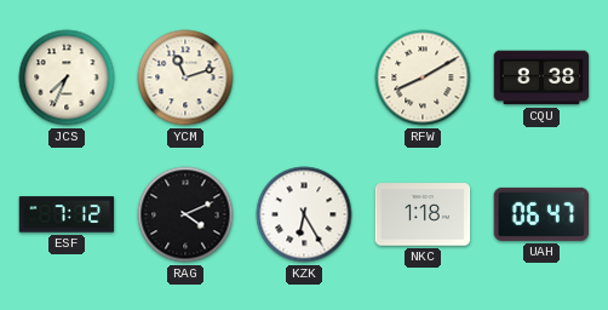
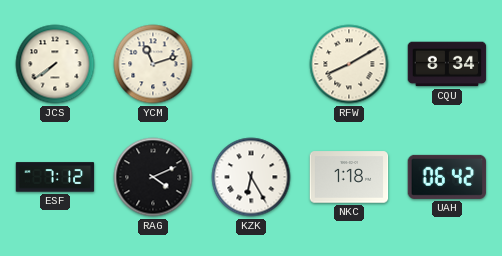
JCS: 7:34 -> 7:39 (55, 64)
CQU: 8:38 -> 8:34 (447, 64)
UAH: 06:47 -> 06:42 (447, 177)
